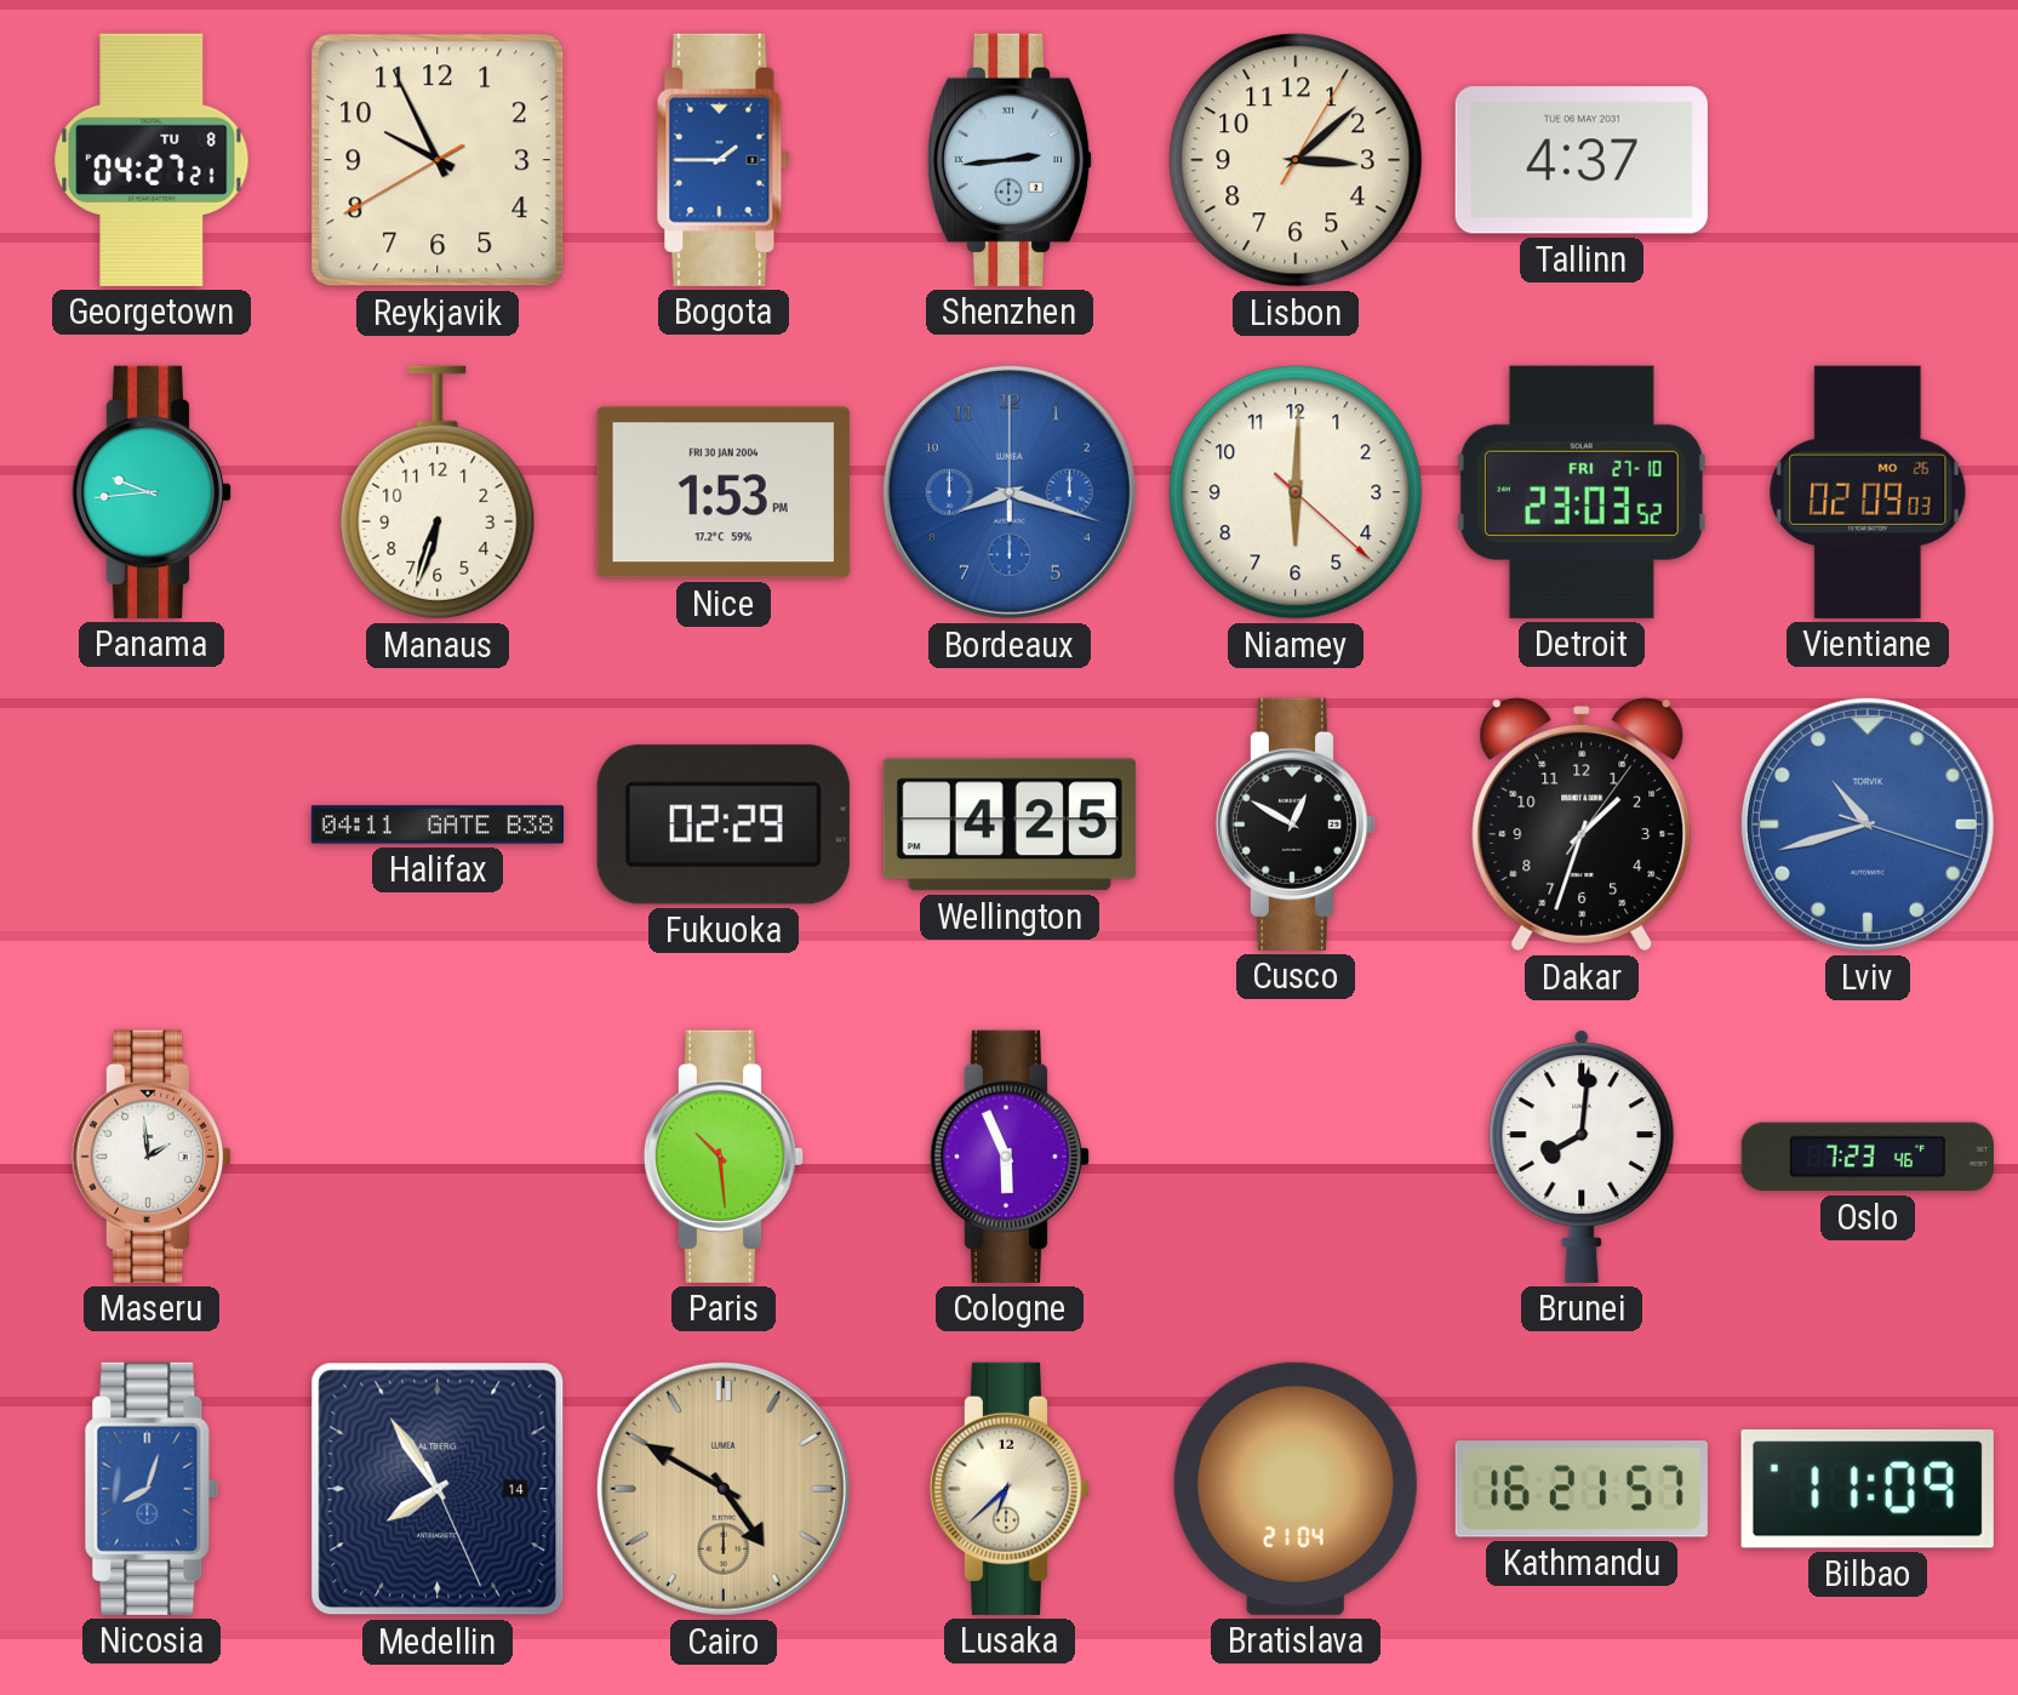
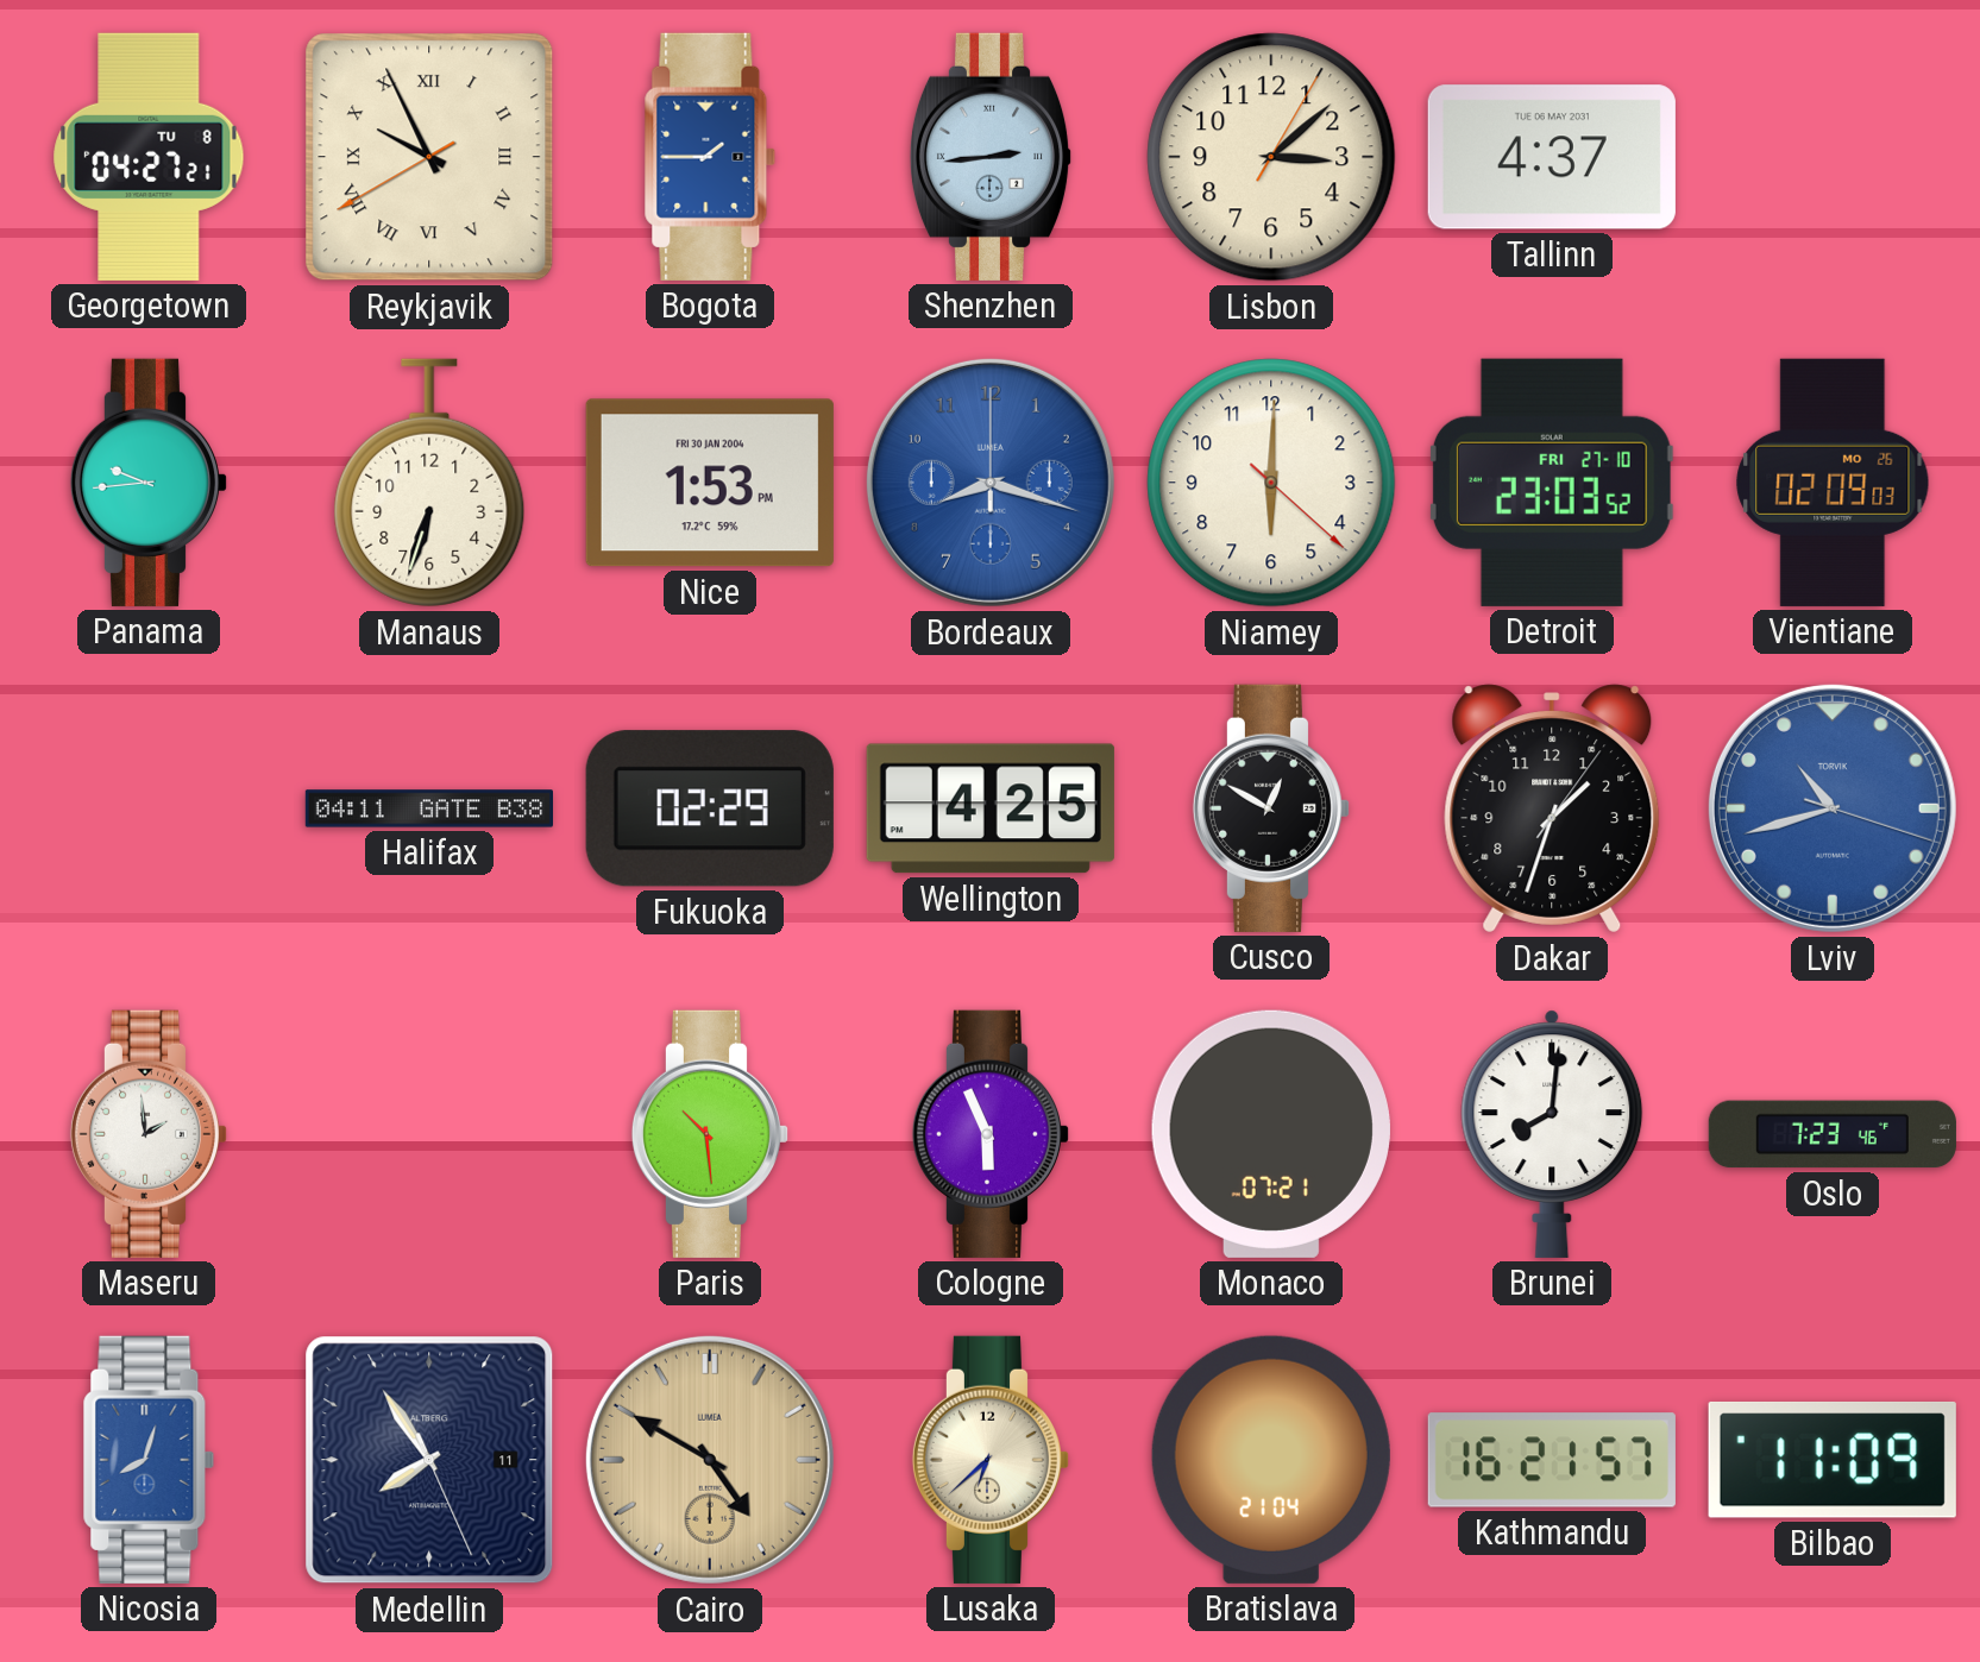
Reykjavik numerals: Arabic -> Roman (429, 157)
Monaco: none -> 07:21 (1271, 1134)
Medellin date: 14 -> 11 (429, 1460)
